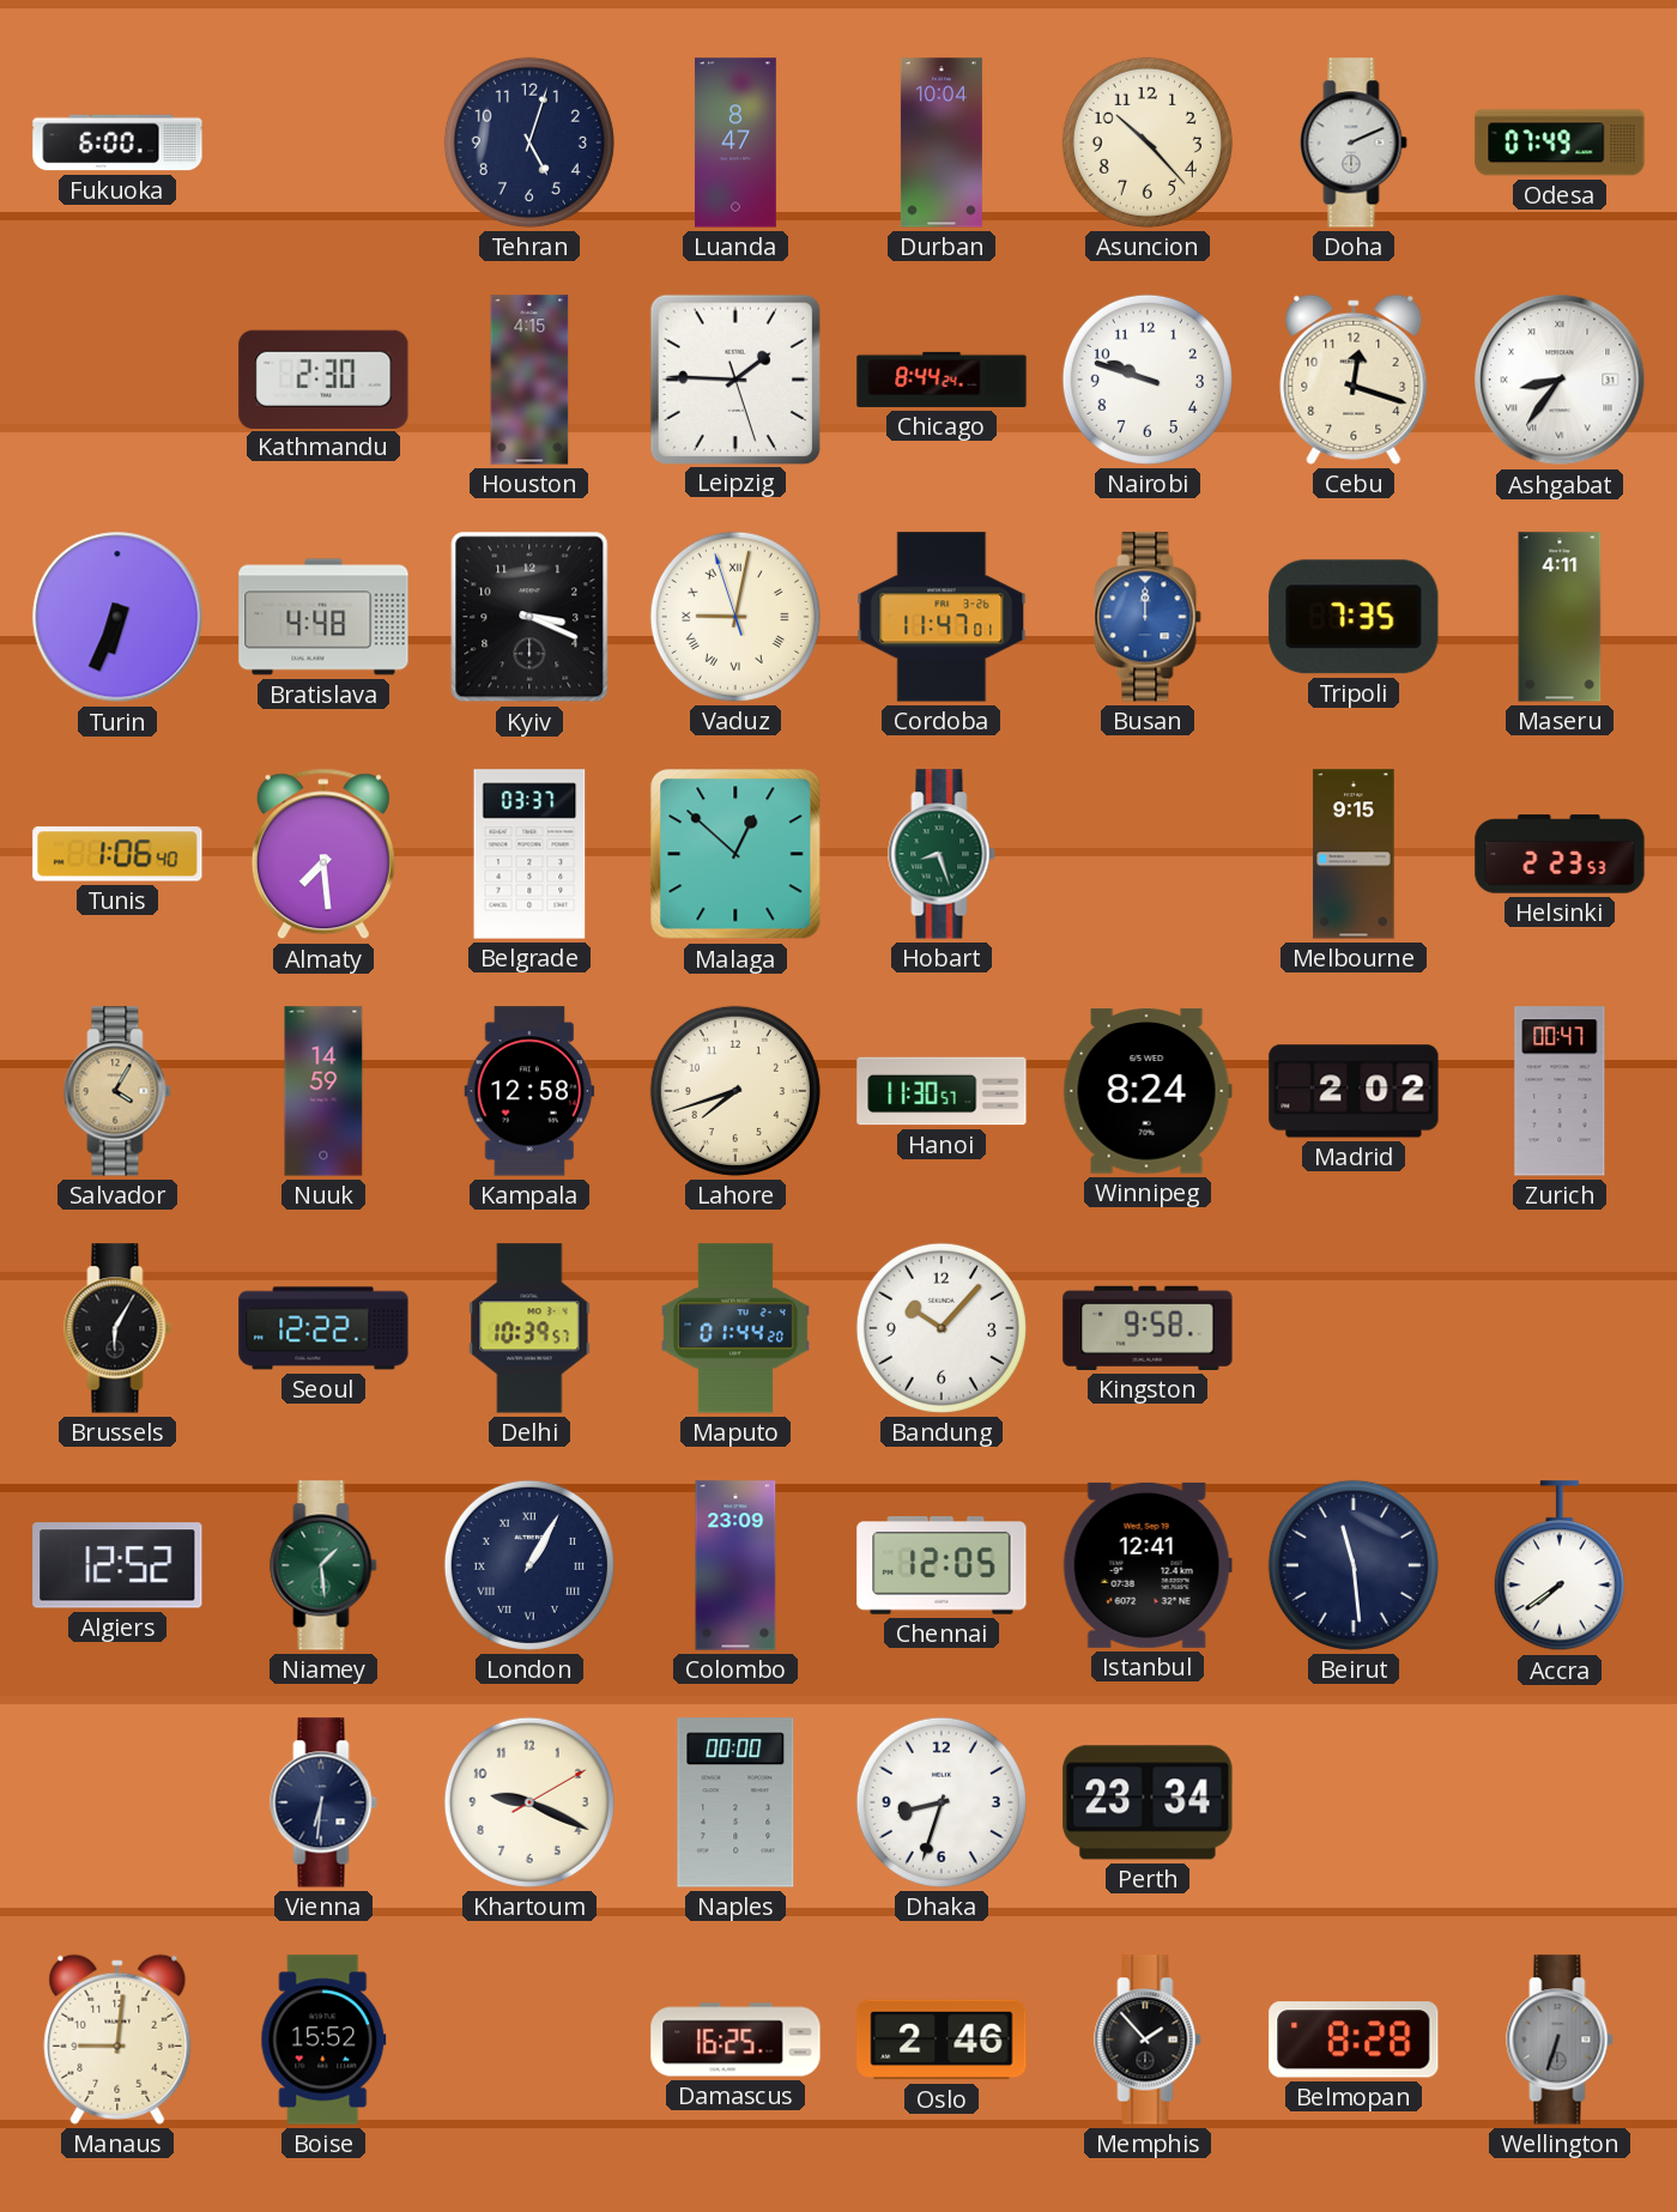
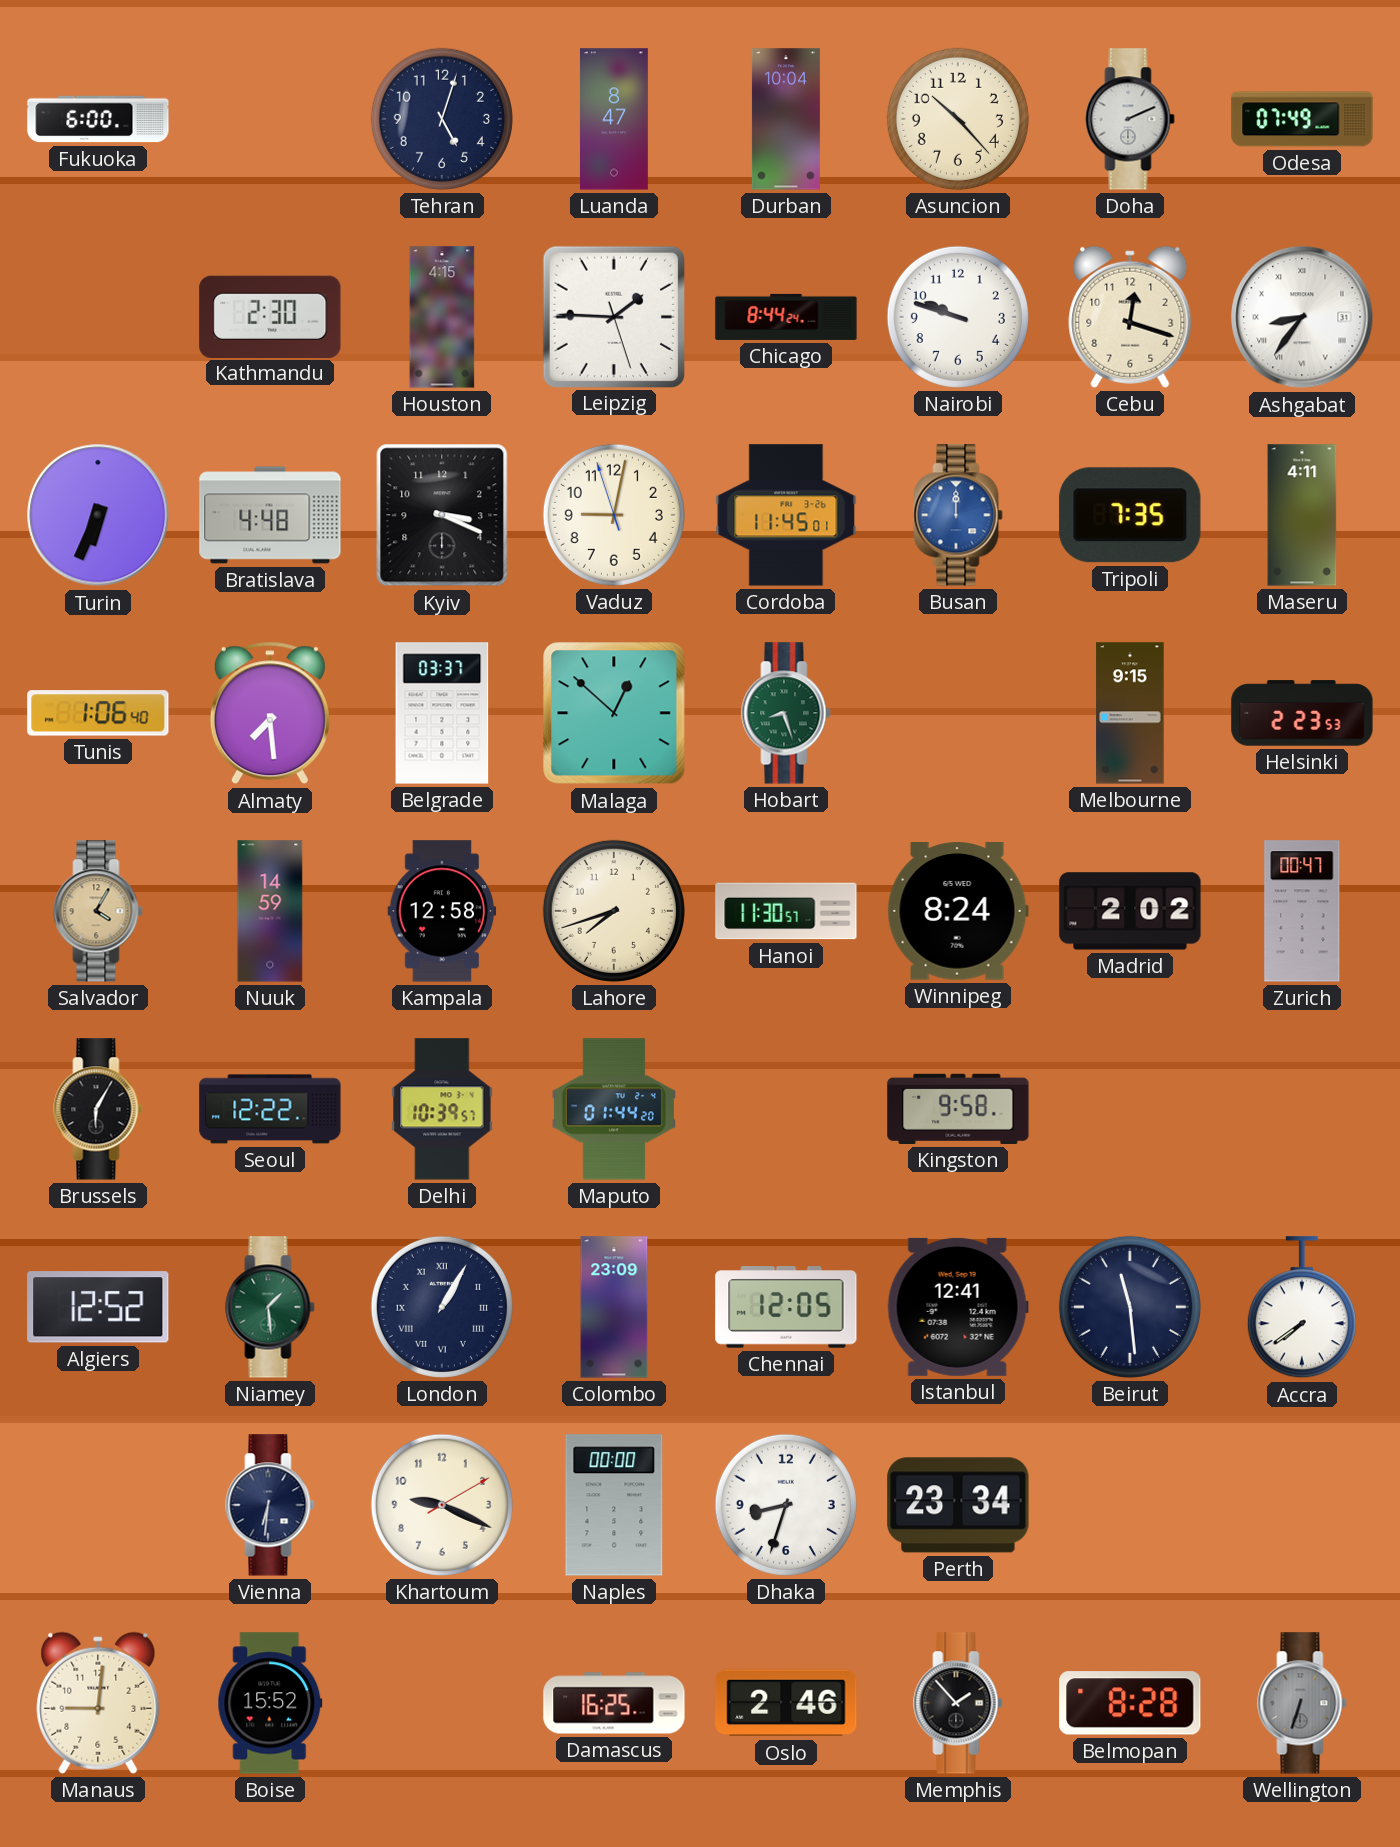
Vaduz numerals: Roman -> Arabic (614, 515)
Cordoba: 11:47 -> 11:45 (786, 515)
Bandung: 10:07 -> none (942, 1328)
